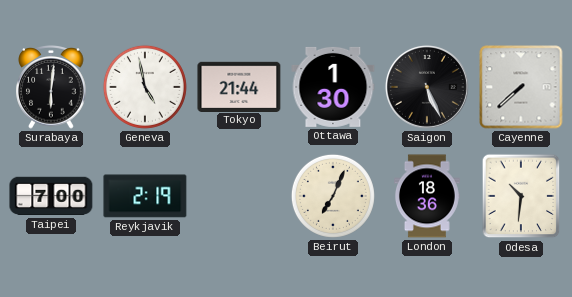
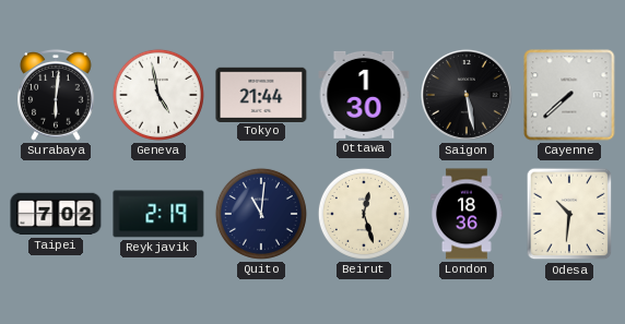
Saigon: 5:26 -> 5:28 (467, 95)
Taipei: 7:00 -> 7:02 (56, 214)
Quito: none -> 11:01 (261, 214)
Beirut: 7:04 -> 12:27 (364, 214)
